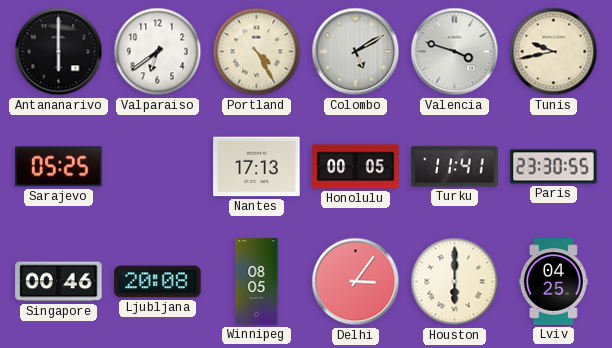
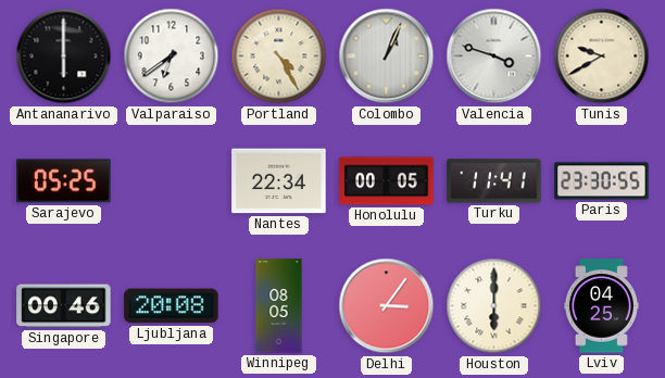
Colombo: 5:10 -> 1:04 (387, 56)
Tunis: 9:43 -> 9:40 (602, 56)
Nantes: 17:13 -> 22:34 (279, 181)
